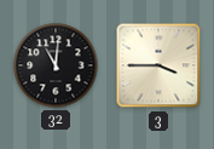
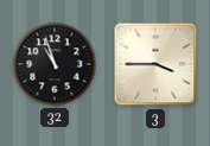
32: 11:01 -> 10:57 (55, 64)
